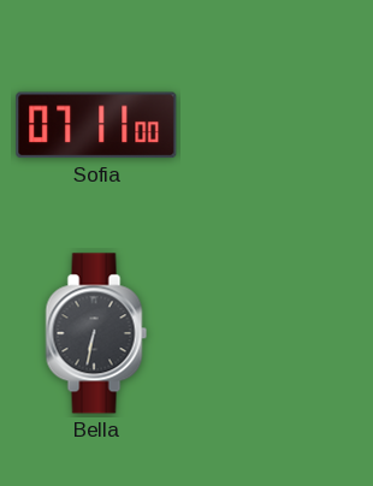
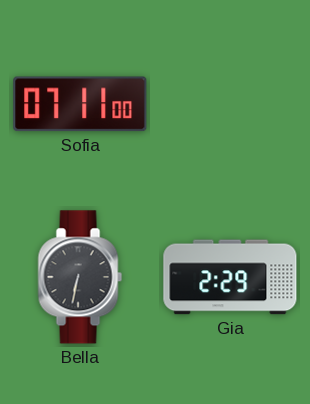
Gia: none -> 2:29 (230, 277)
